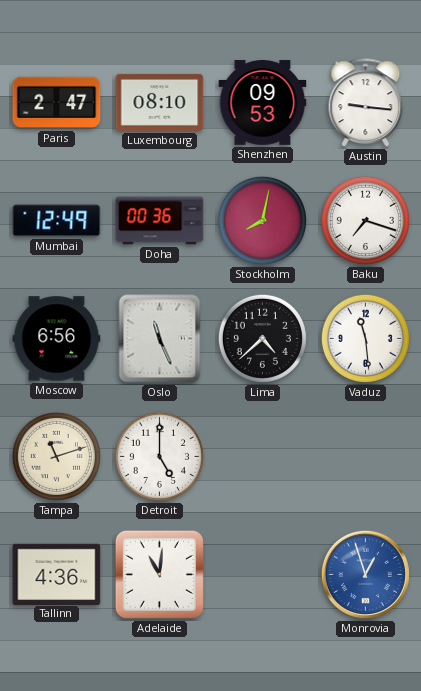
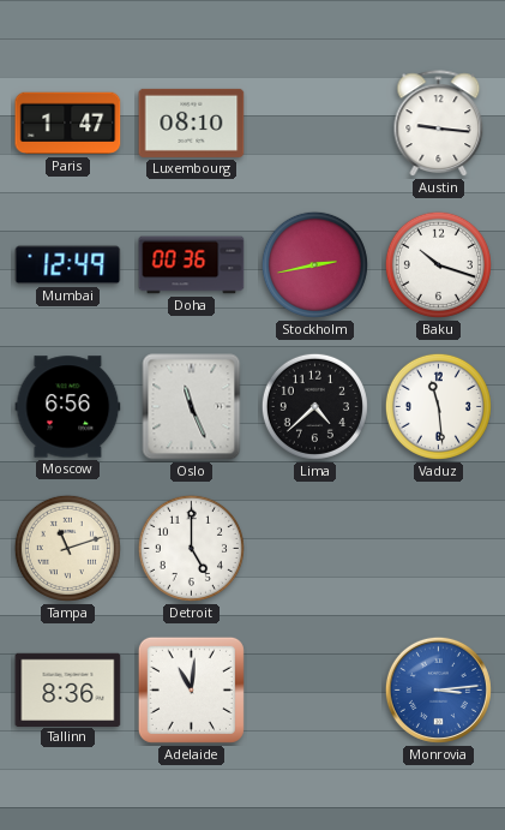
Paris: 2:47 -> 1:47 (68, 124)
Shenzhen: 09:53 -> none (263, 103)
Stockholm: 8:02 -> 2:43 (314, 264)
Baku: 7:18 -> 10:18 (438, 264)
Tallinn: 4:36 -> 8:36 (68, 689)
Monrovia: 12:57 -> 3:14 (438, 689)
